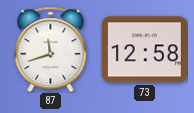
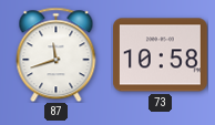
73: 12:58 -> 10:58 (161, 55)
